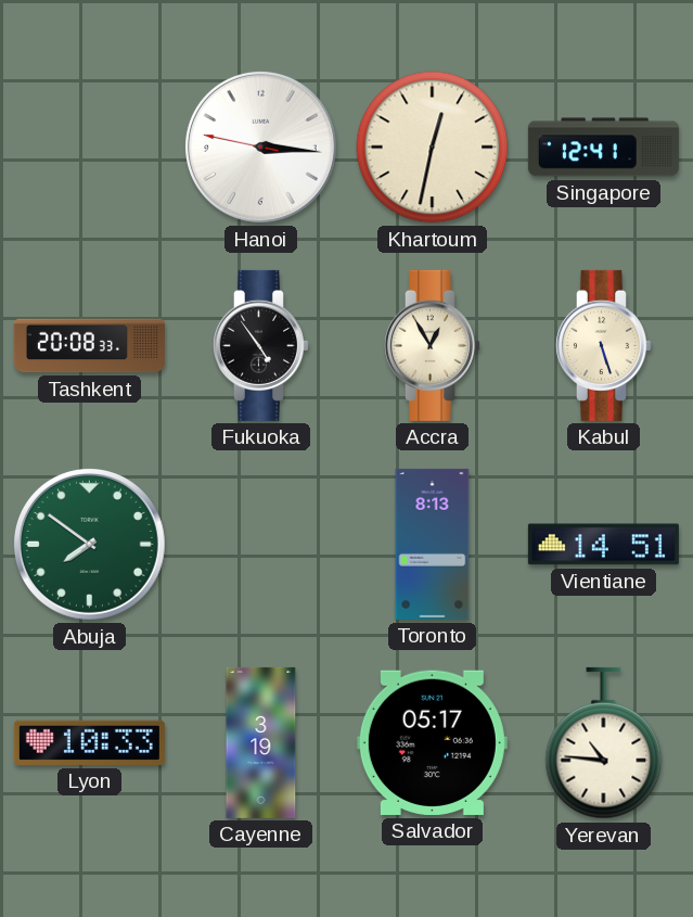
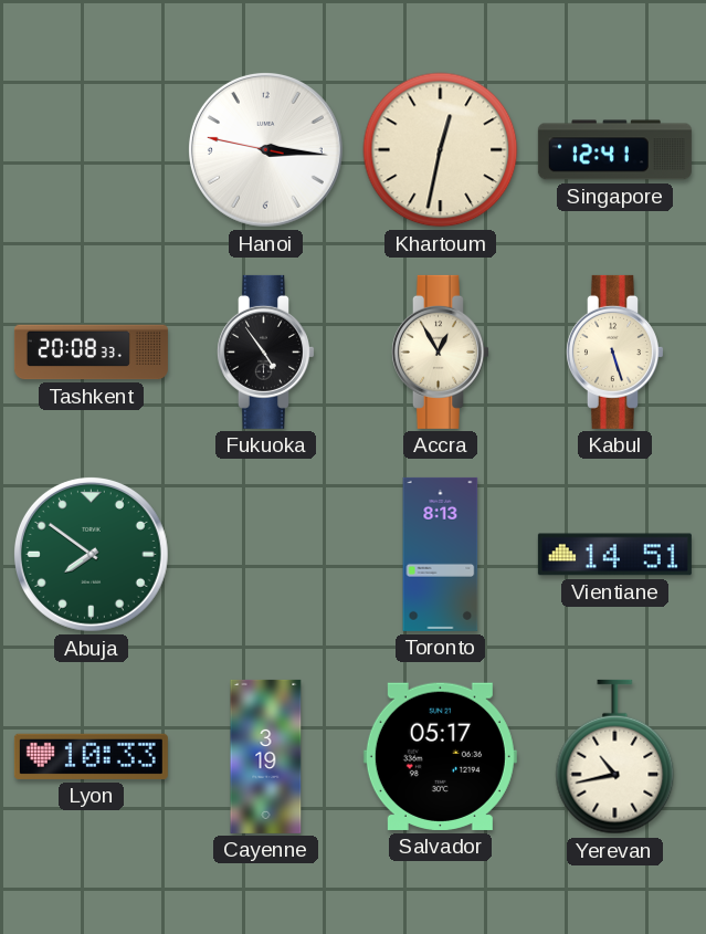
Yerevan: 10:46 -> 10:43 (615, 757)
